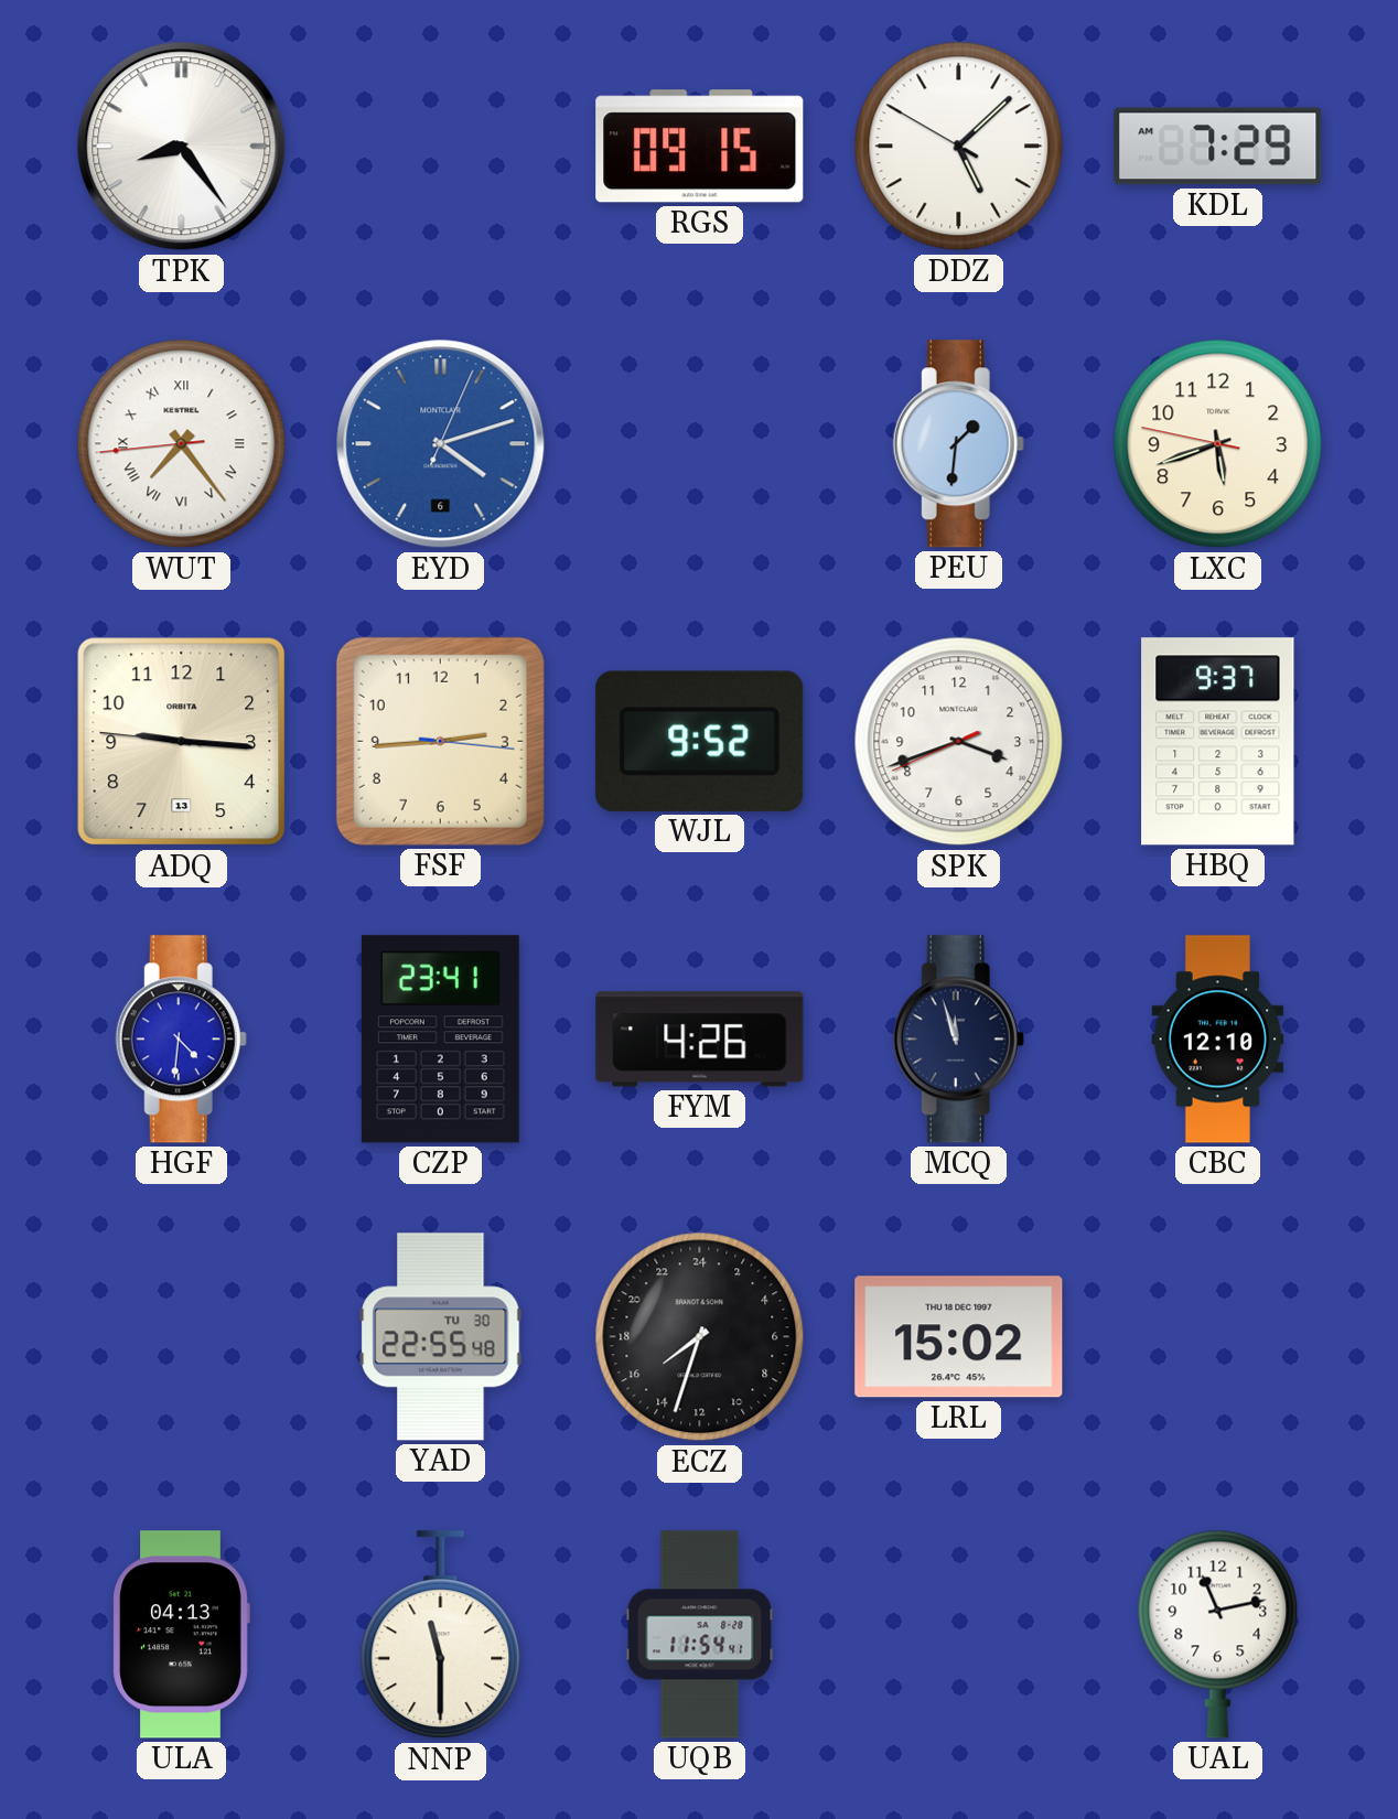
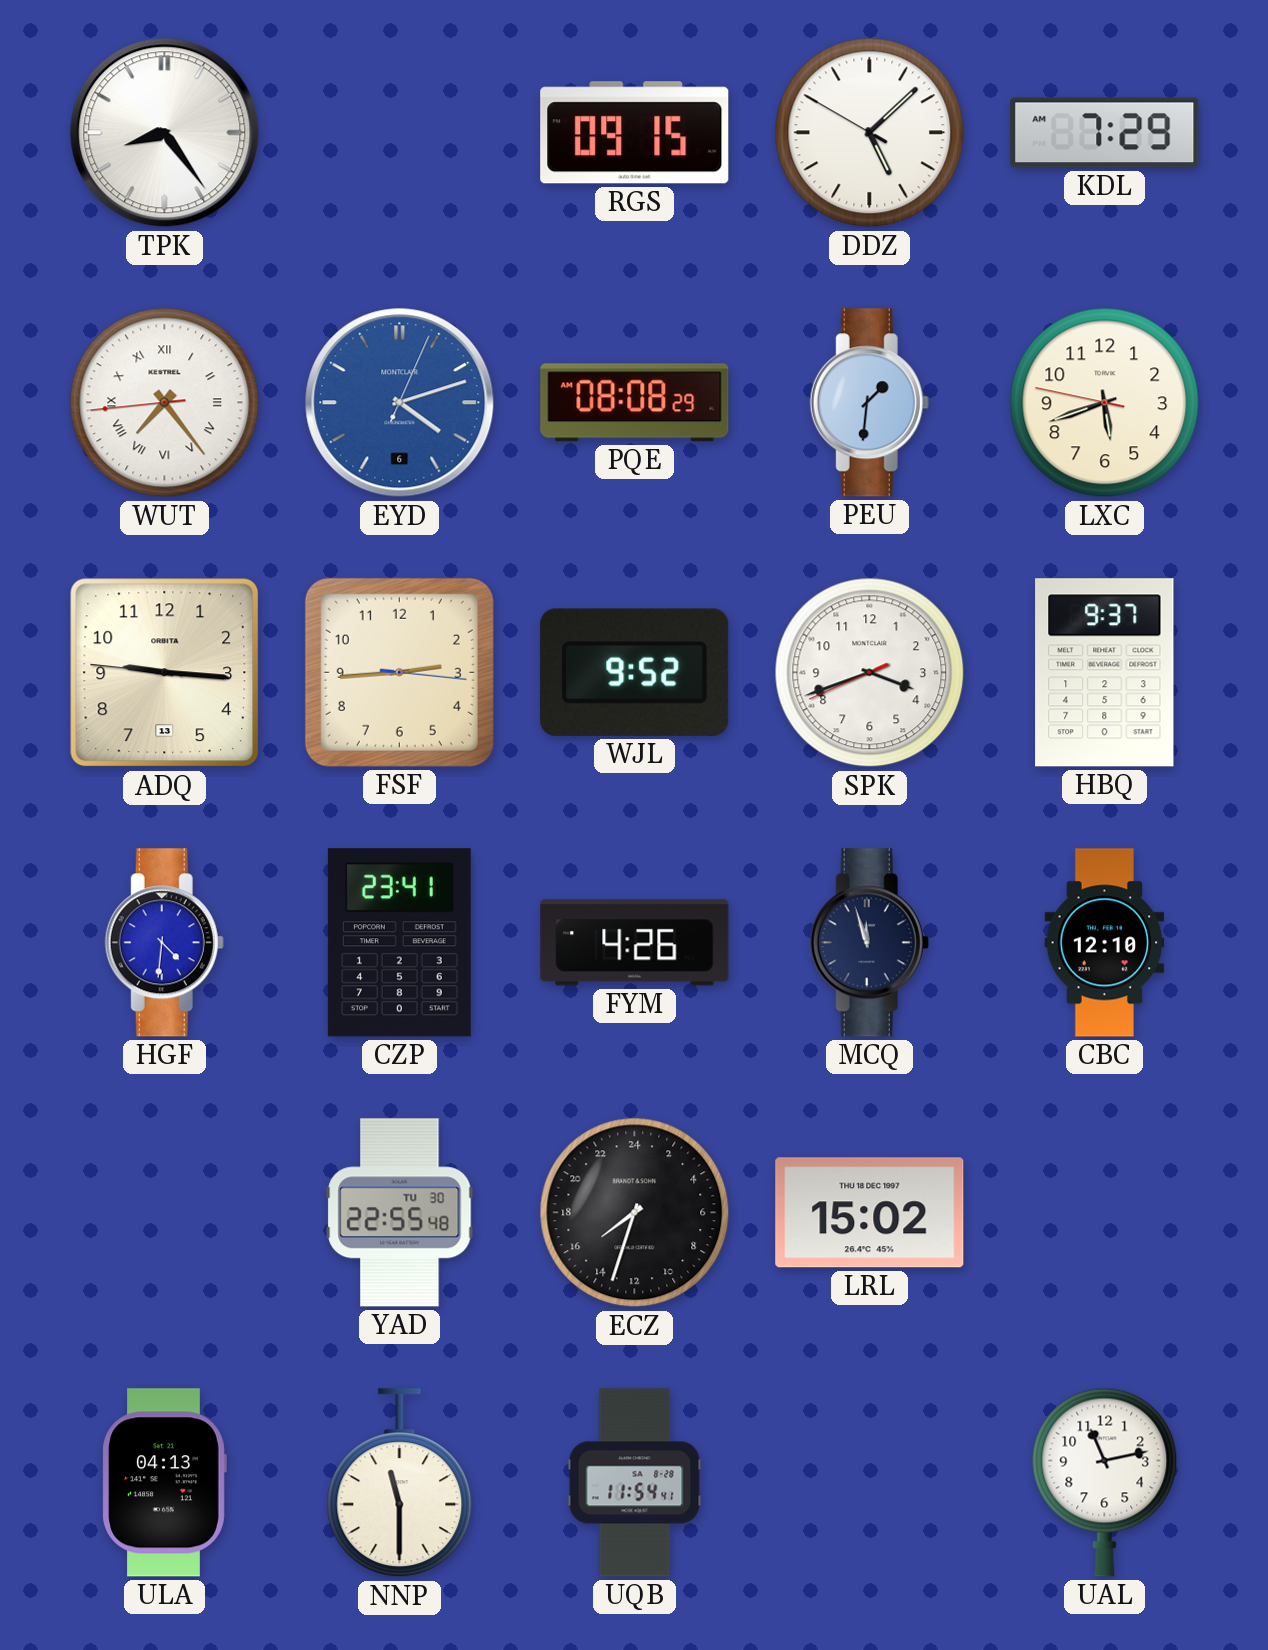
PQE: none -> 08:08 (635, 403)
